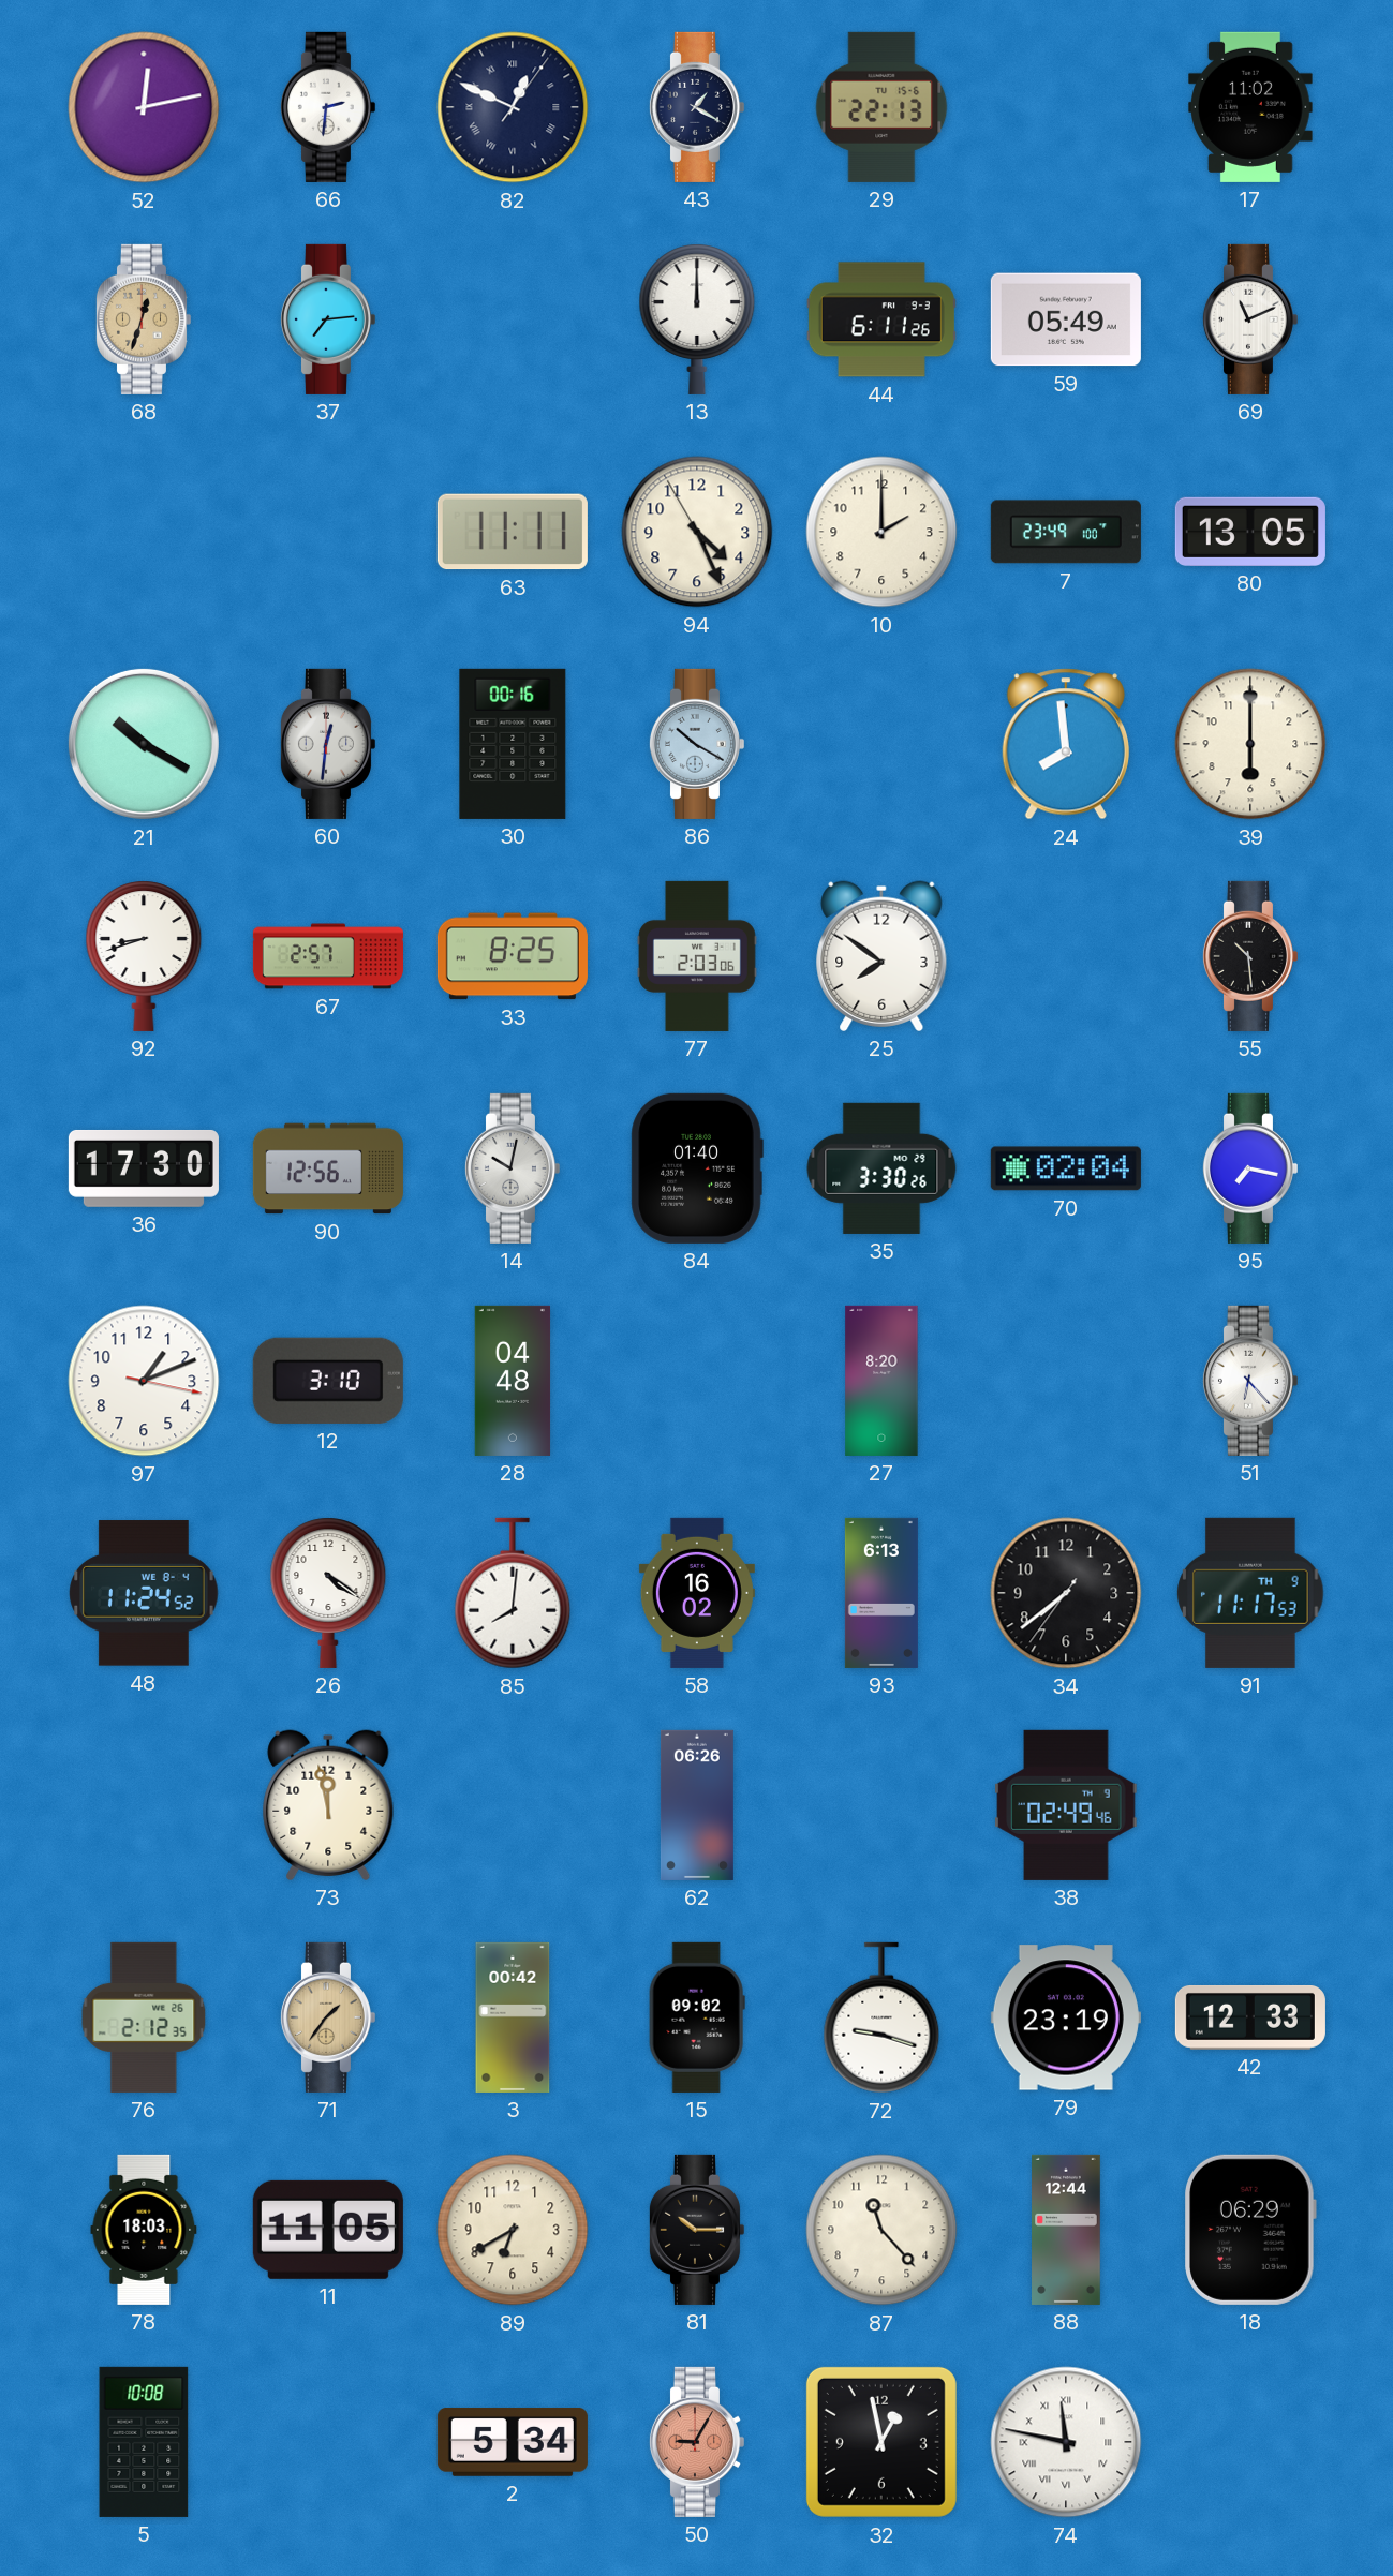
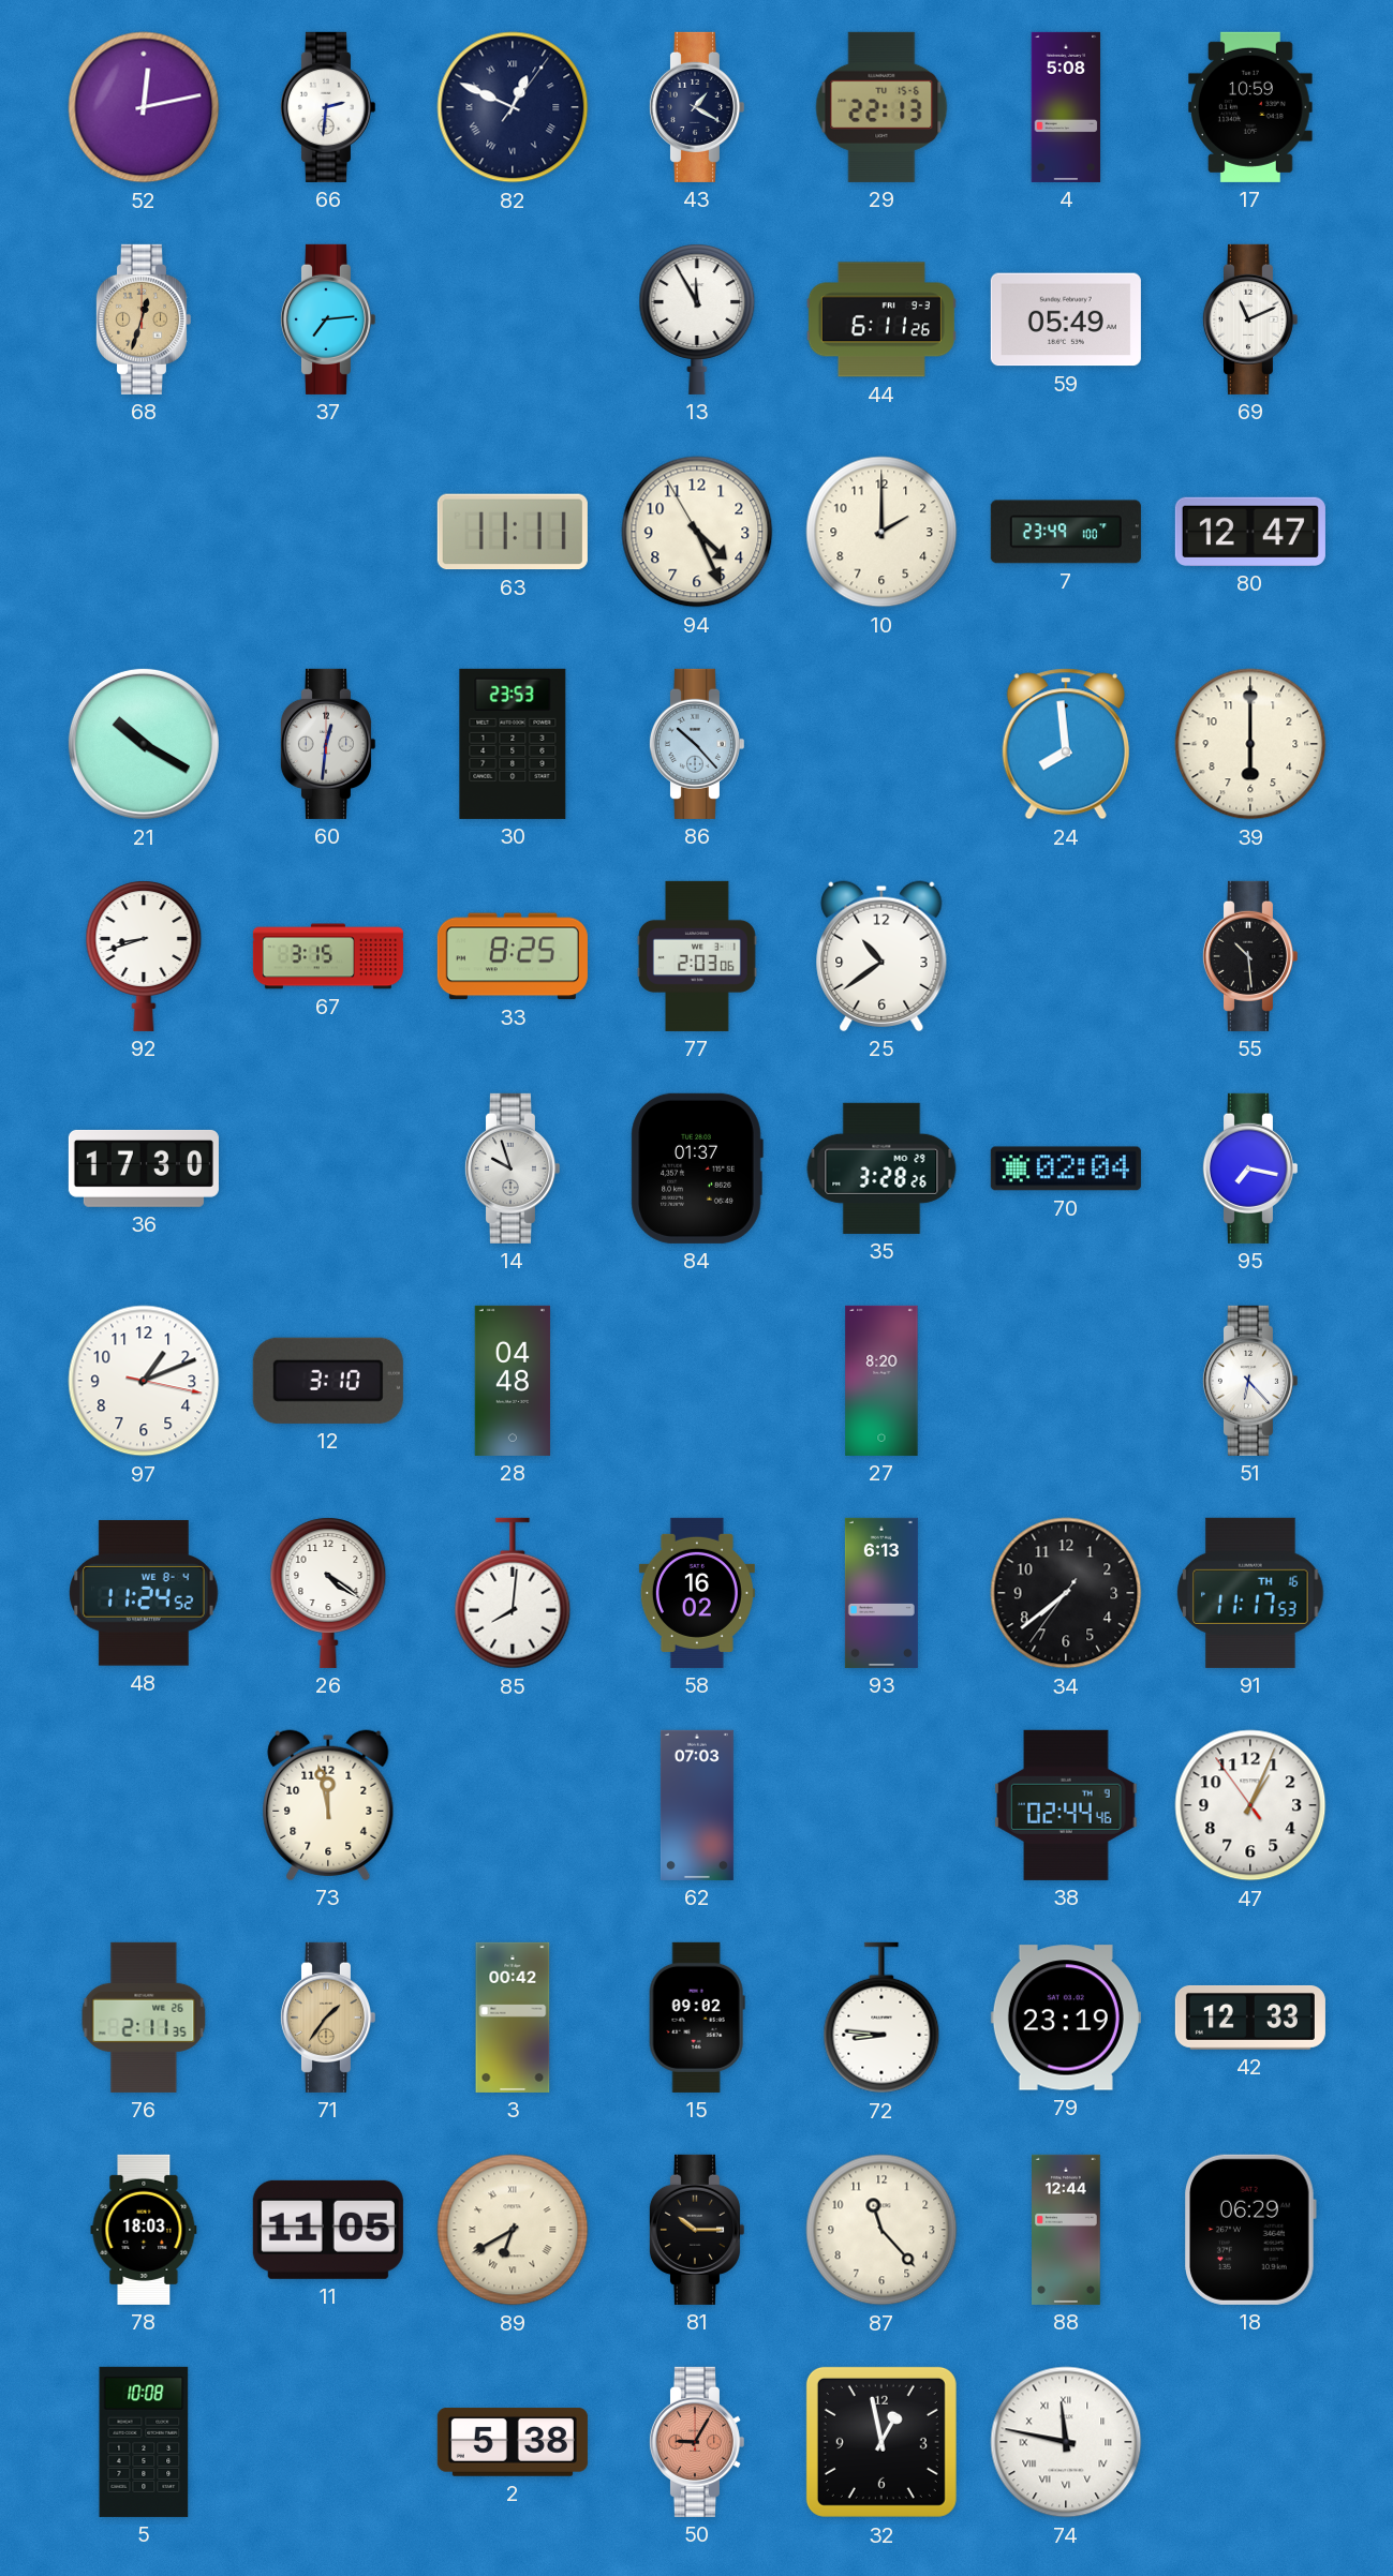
4: none -> 5:08 (1066, 107)
17: 11:02 -> 10:59 (1251, 107)
13: 12:00 -> 11:55 (697, 319)
80: 13:05 -> 12:47 (1250, 532)
30: 00:16 -> 23:53 (513, 744)
86: 10:20 -> 10:23 (696, 744)
67: 2:57 -> 3:15 (328, 956)
25: 7:51 -> 10:39 (881, 956)
90: 12:56 -> none (328, 1168)
14: 10:02 -> 9:57 (512, 1168)
84: 01:40 -> 01:37 (697, 1168)
35: 3:30 -> 3:28 (881, 1168)
91 date: TH 9 -> TH 16 (1250, 1593)
62: 06:26 -> 07:03 (697, 1805)
38: 02:49 -> 02:44 (1066, 1805)
47: none -> 1:03 (1250, 1805)
76: 2:12 -> 2:11 (144, 2017)
72: 9:18 -> 8:46 (881, 2017)
89 numerals: Arabic -> Roman (513, 2230)
2: 5:34 -> 5:38 (513, 2443)
